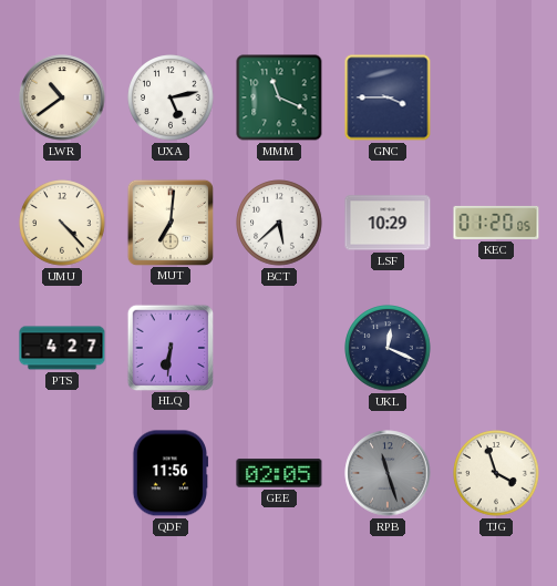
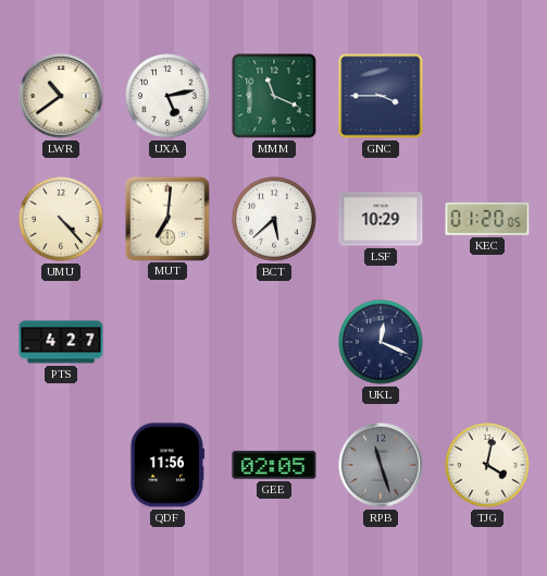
HLQ: 6:31 -> none (169, 347)
TJG: 3:57 -> 4:02 (487, 465)
